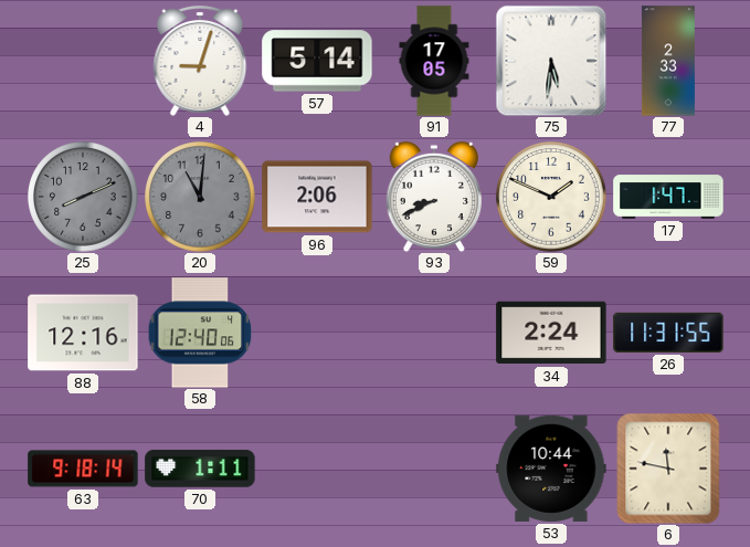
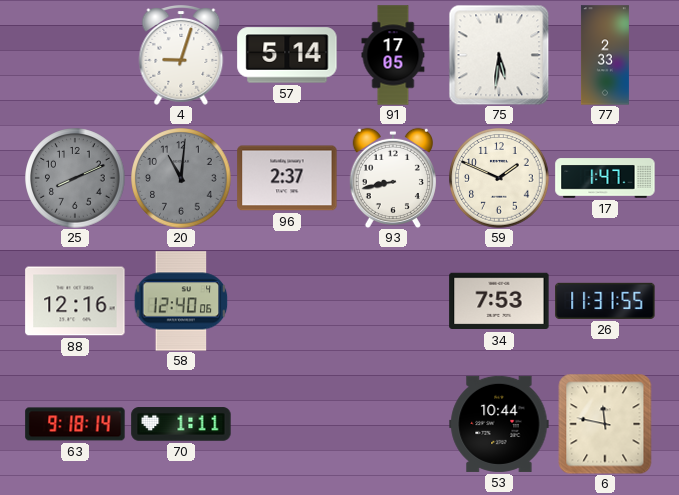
96: 2:06 -> 2:37 (287, 178)
93: 8:41 -> 8:43 (393, 178)
34: 2:24 -> 7:53 (499, 301)
